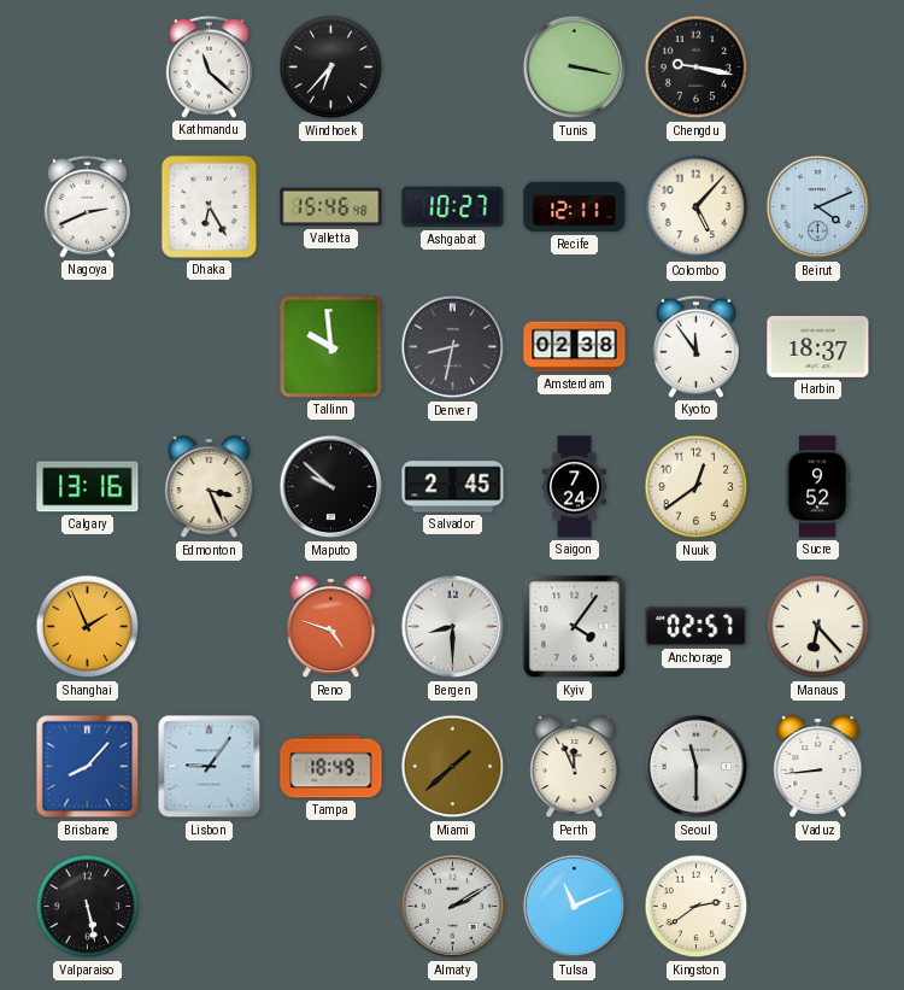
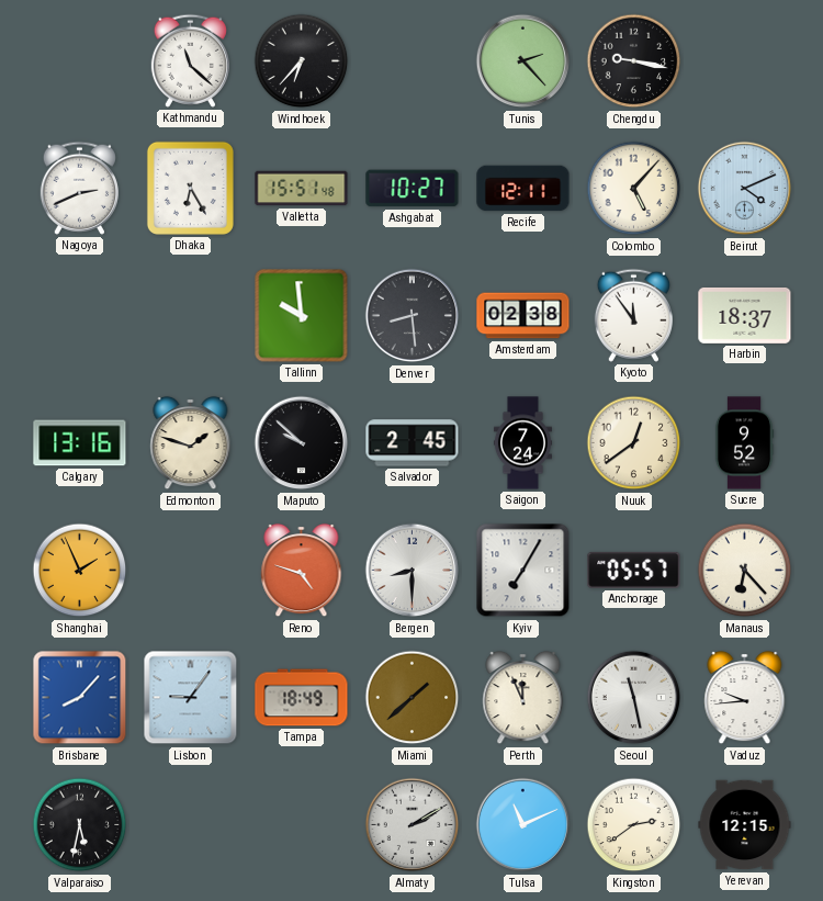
Tunis: 3:17 -> 2:23 (523, 61)
Valletta: 15:46 -> 15:51 (302, 189)
Denver: 8:32 -> 8:29 (413, 316)
Edmonton: 3:26 -> 1:48 (191, 443)
Kyiv: 4:06 -> 7:05 (523, 571)
Anchorage: 02:57 -> 05:57 (634, 570)
Seoul: 11:30 -> 11:28 (634, 698)
Vaduz: 8:44 -> 9:44 (745, 698)
Valparaiso: 5:28 -> 5:32 (80, 825)
Yerevan: none -> 12:15 (745, 825)
